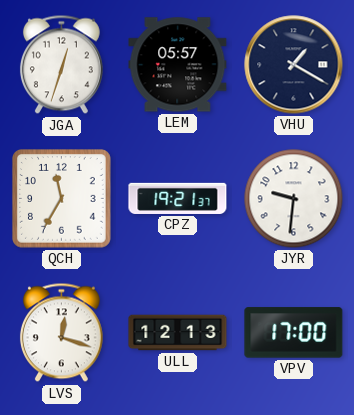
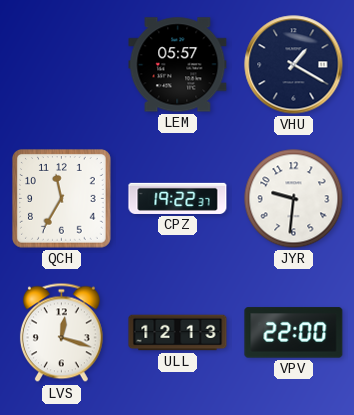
JGA: 12:33 -> none (61, 65)
CPZ: 19:21 -> 19:22 (178, 198)
VPV: 17:00 -> 22:00 (294, 333)
